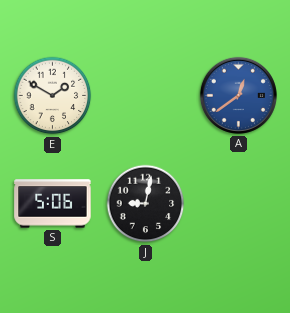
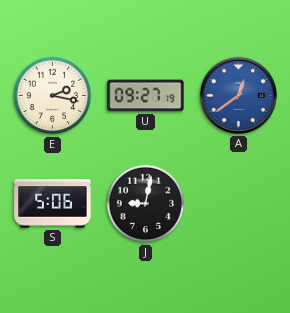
E: 1:50 -> 2:17 (53, 96)
U: none -> 09:27 (146, 96)
